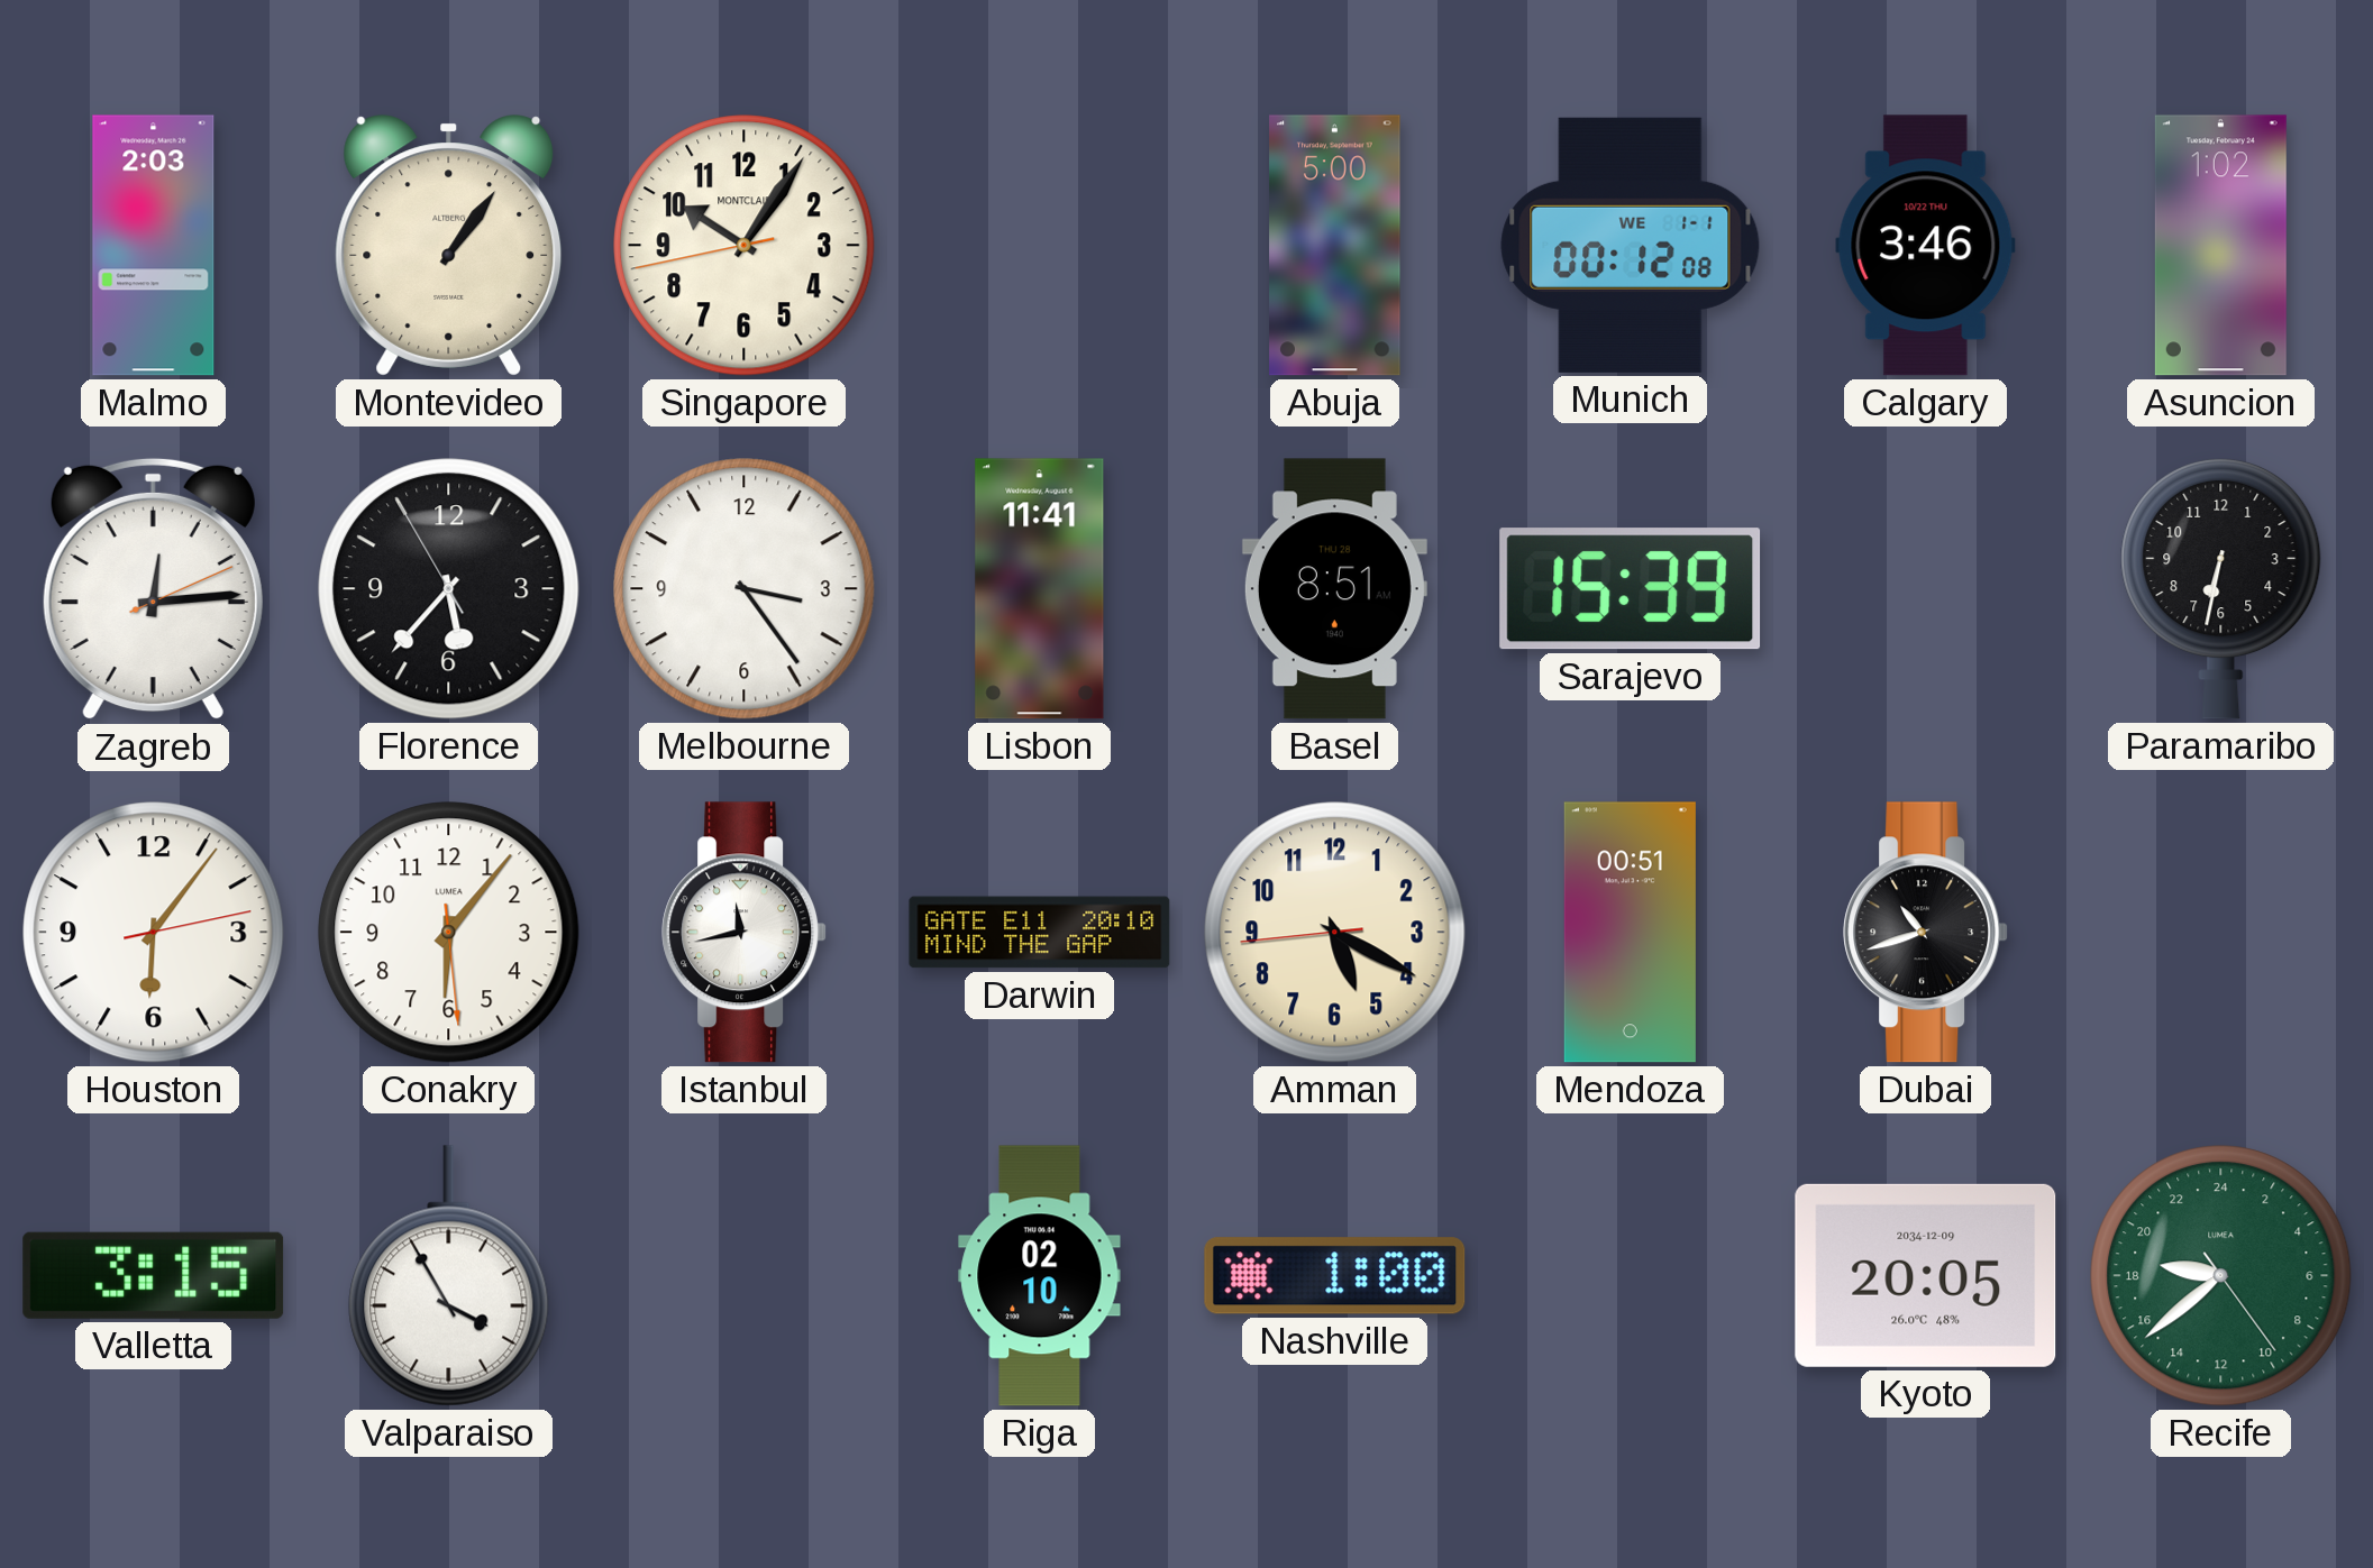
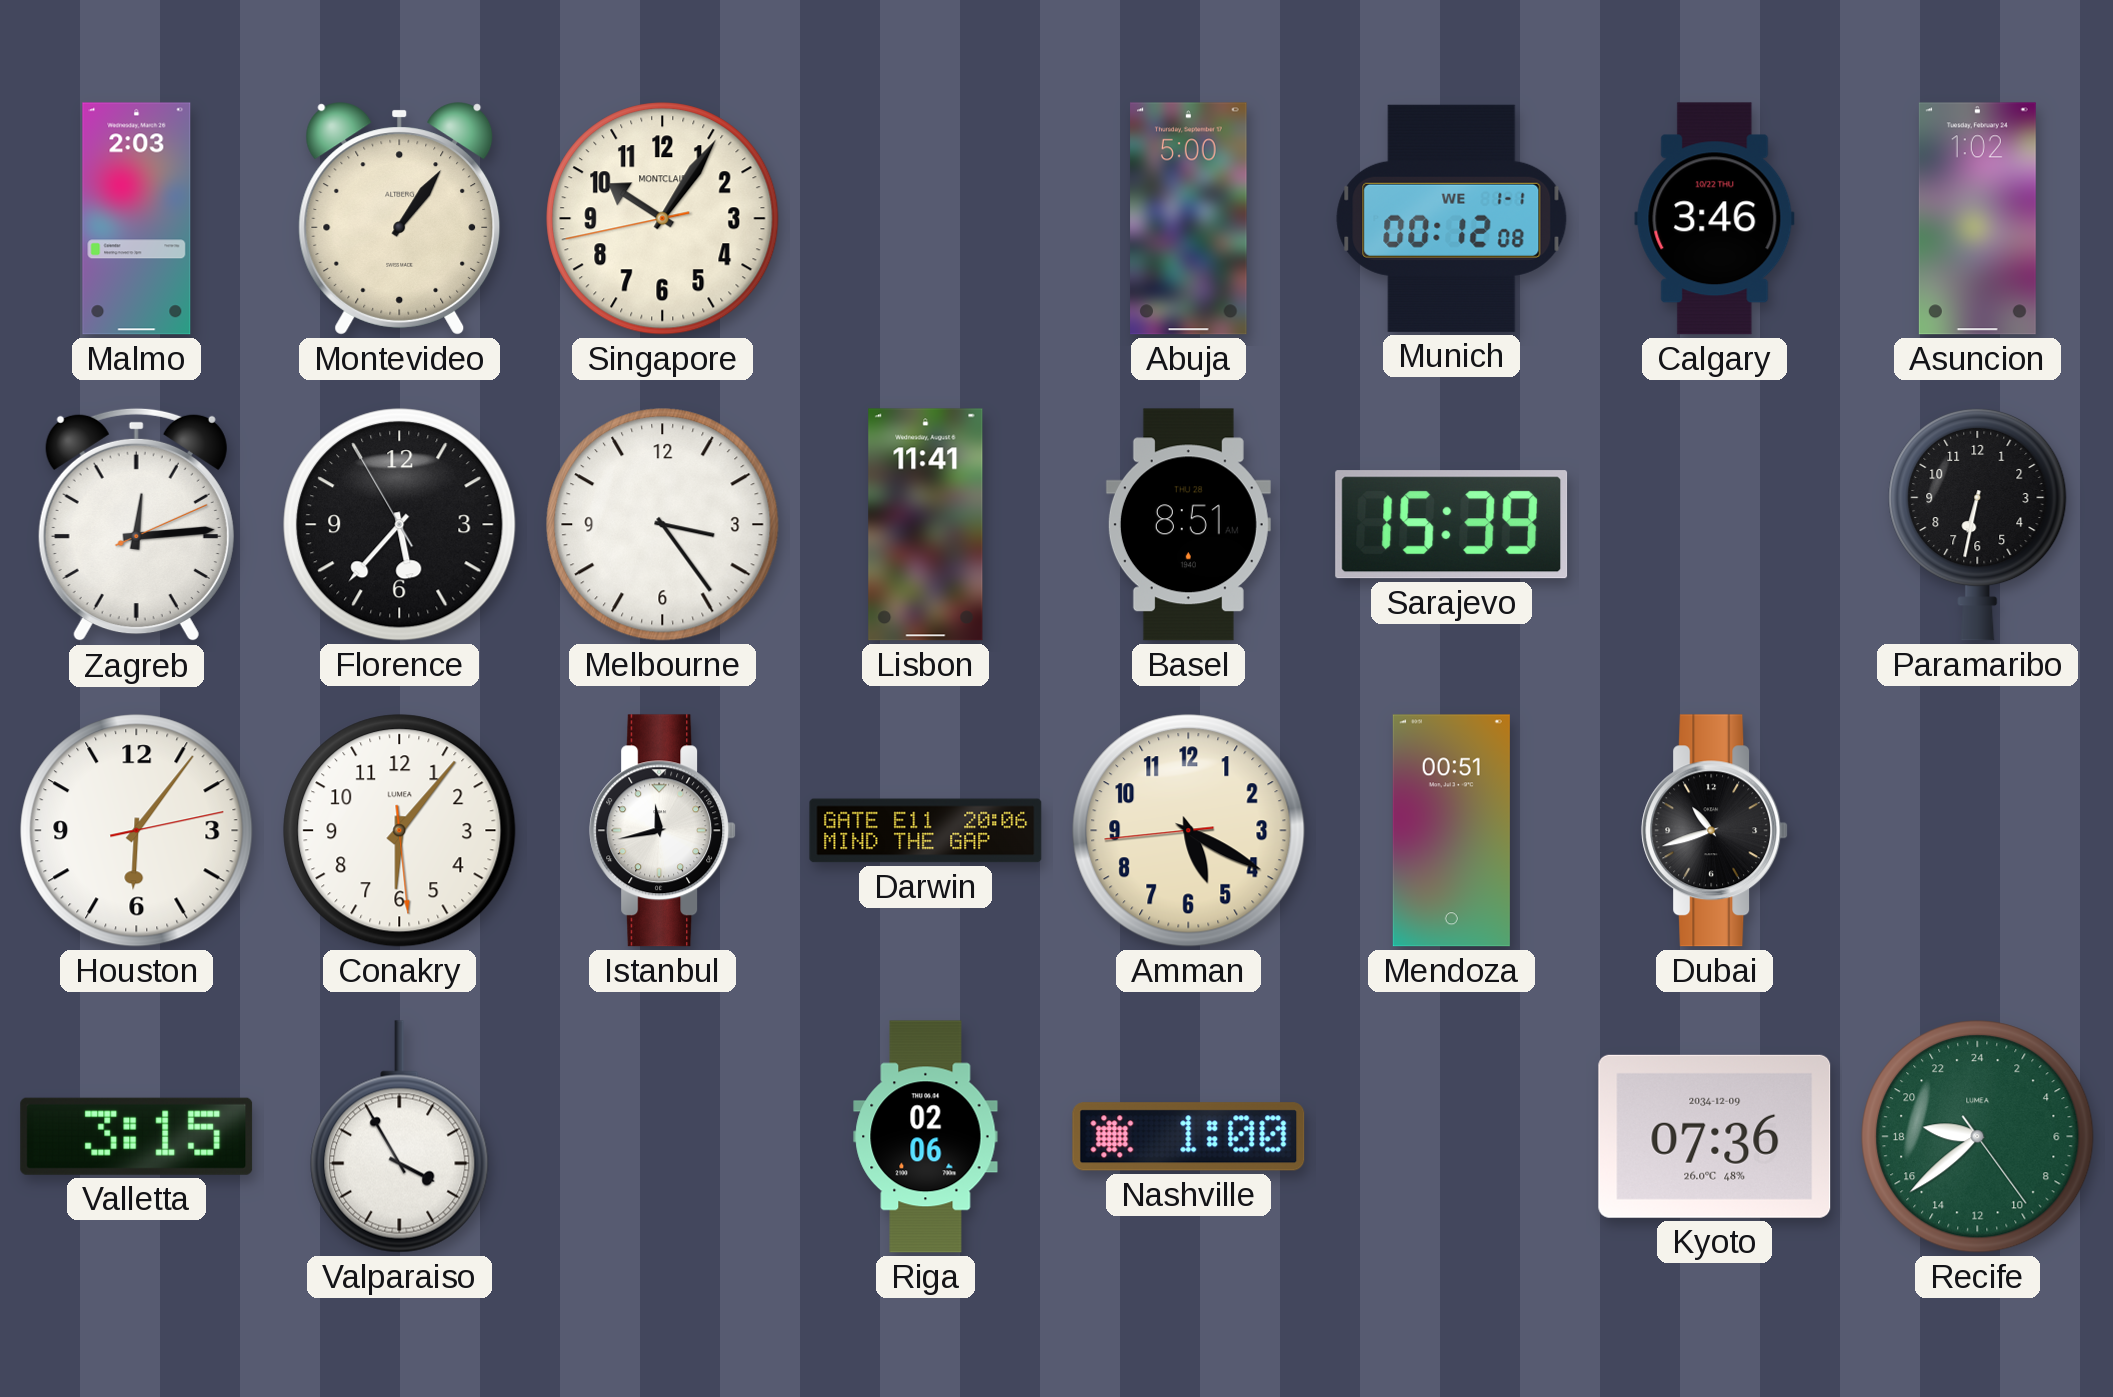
Darwin: 20:10 -> 20:06 (926, 831)
Riga: 02:10 -> 02:06 (926, 1137)
Kyoto: 20:05 -> 07:36 (1715, 1136)
